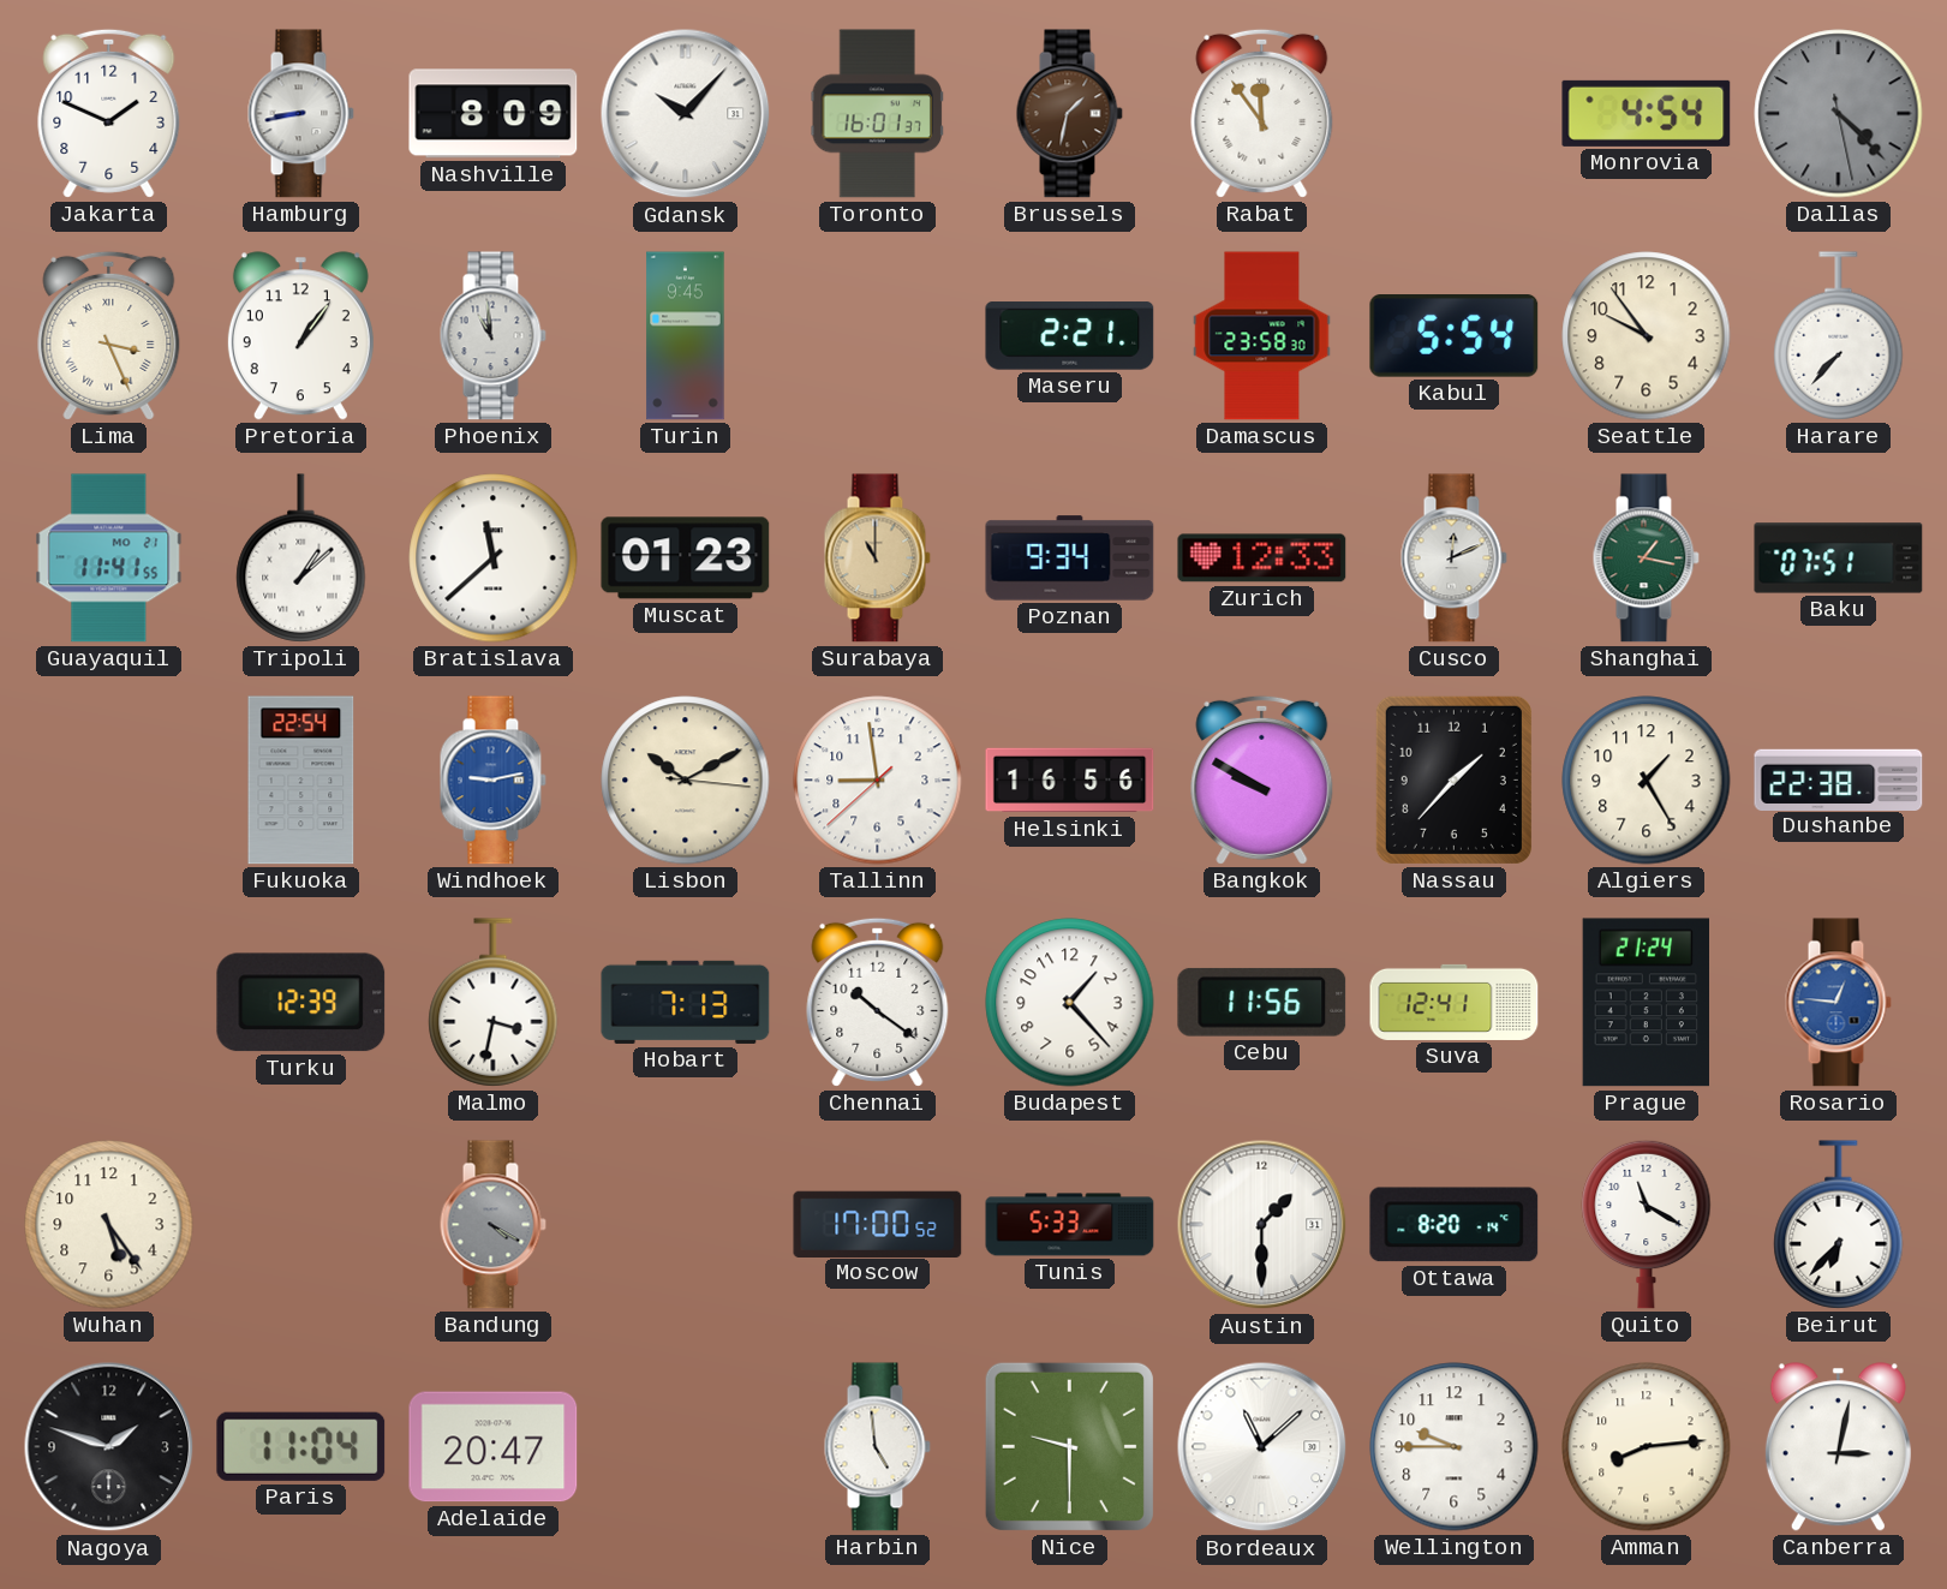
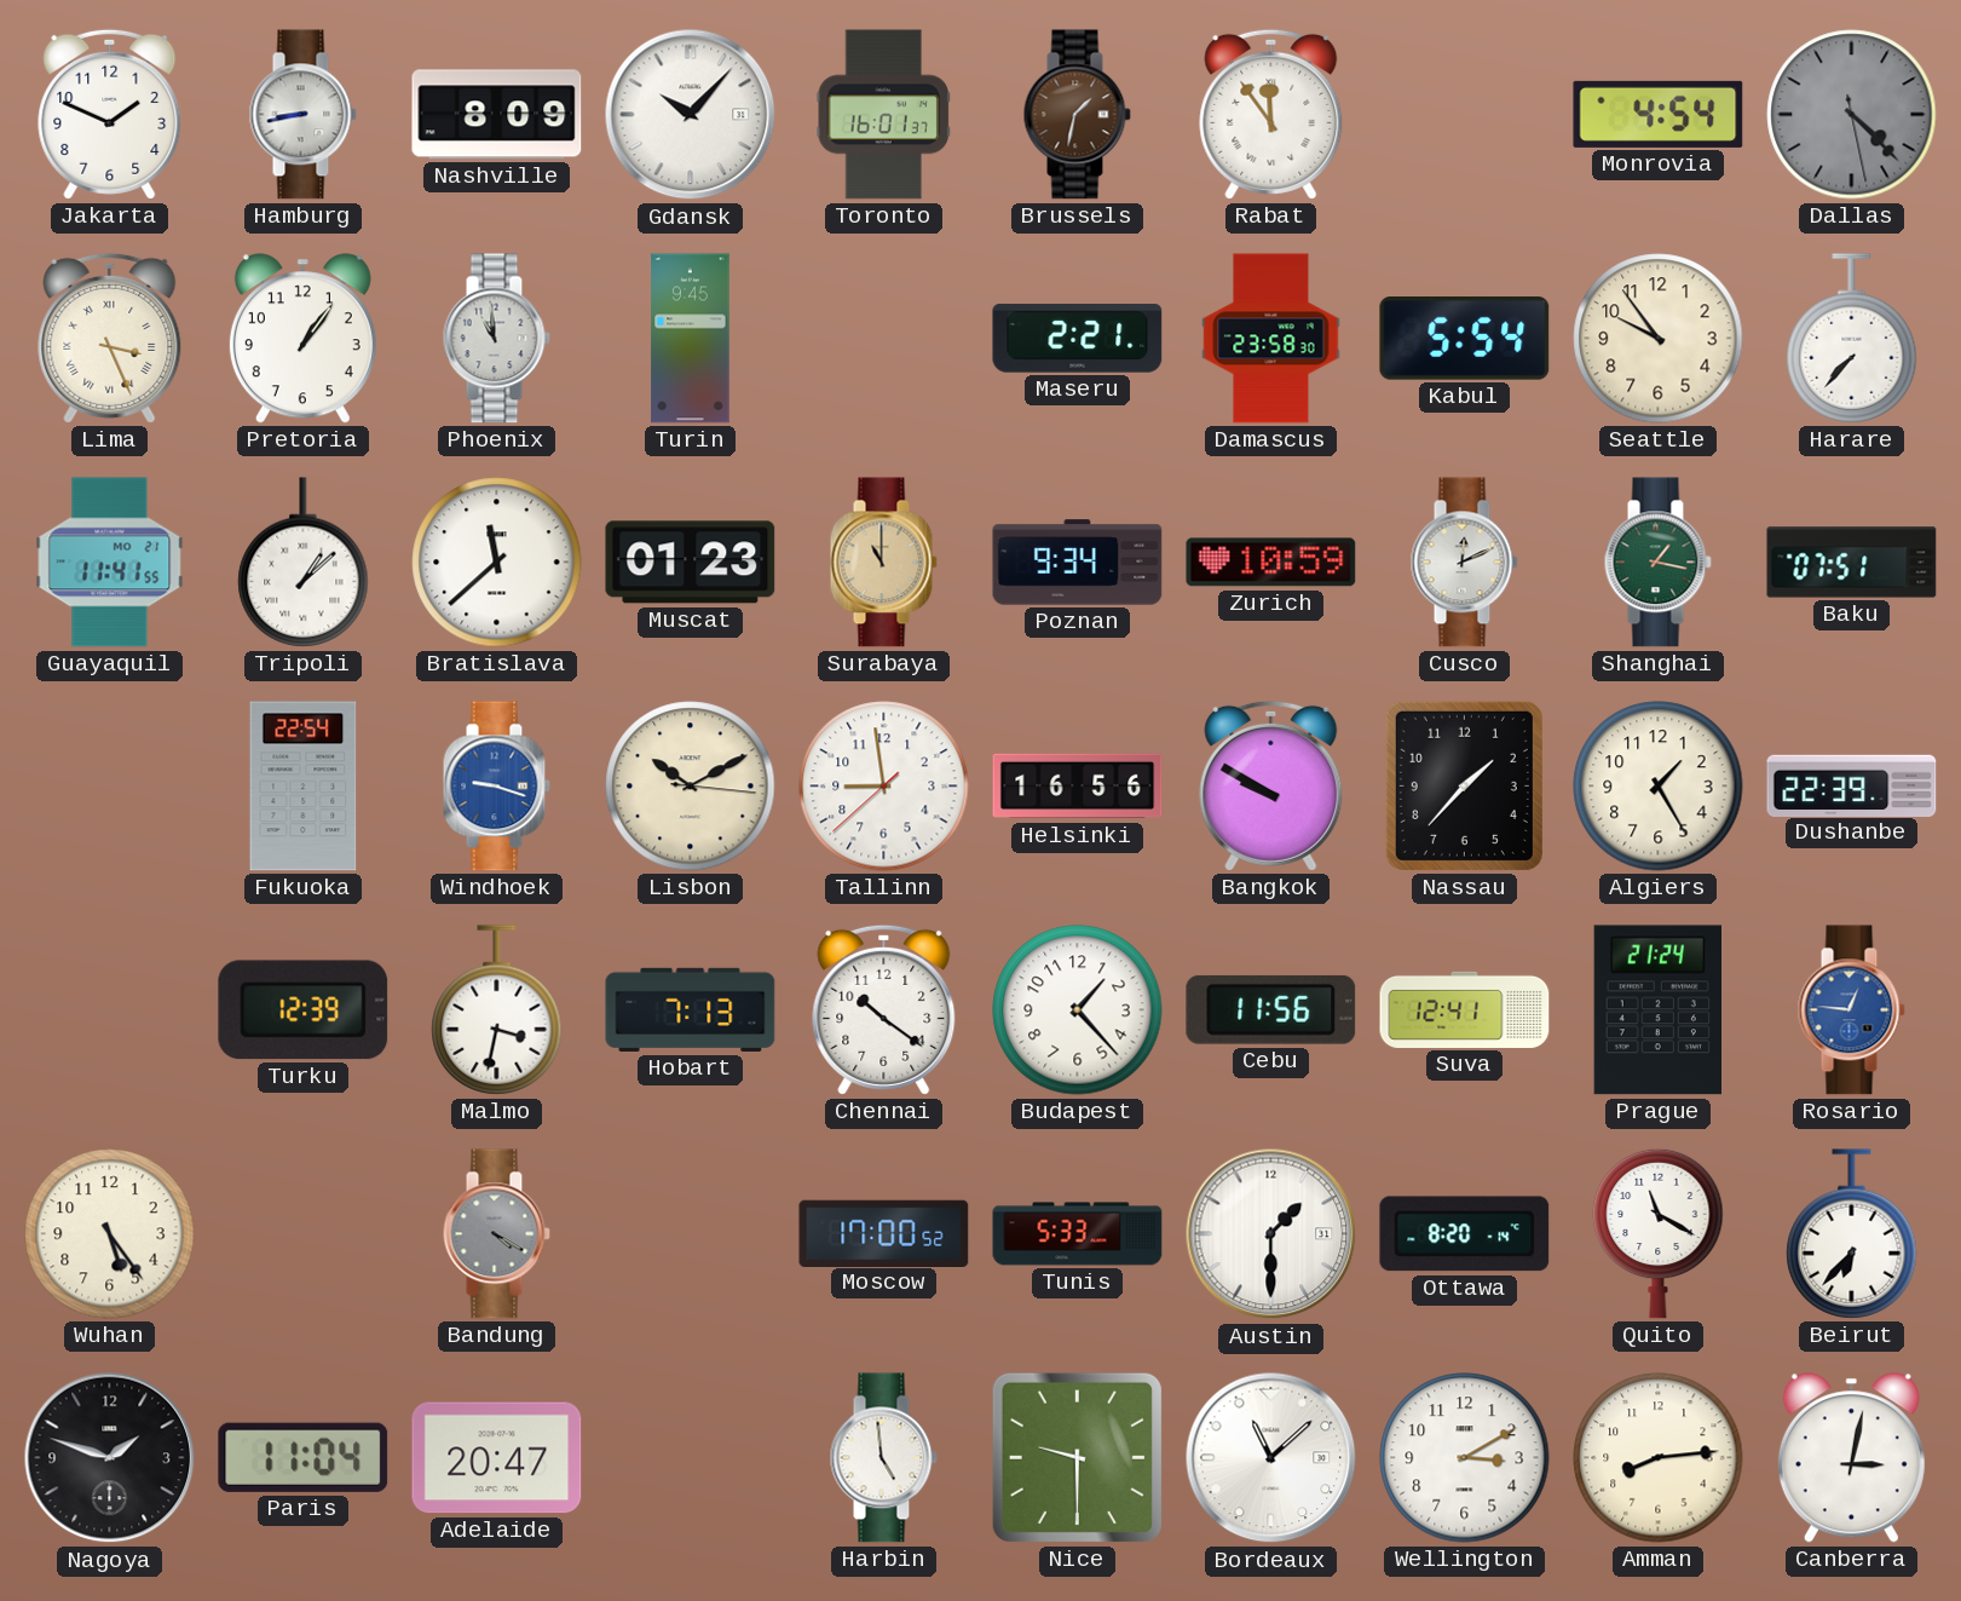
Zurich: 12:33 -> 10:59 (1271, 563)
Windhoek: 9:13 -> 9:18 (496, 787)
Dushanbe: 22:38 -> 22:39 (1852, 785)
Wellington: 9:45 -> 3:10 (1465, 1458)
